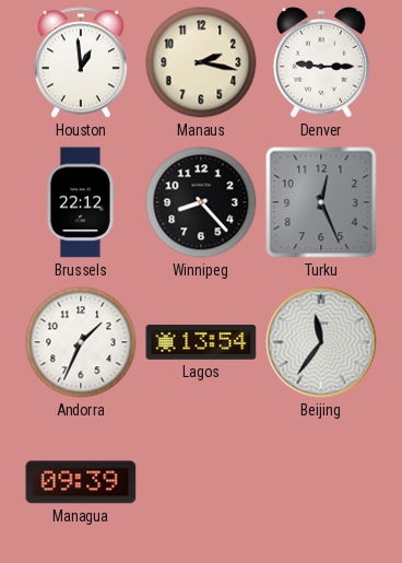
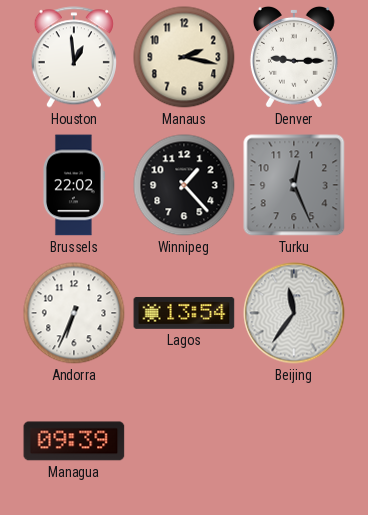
Brussels: 22:12 -> 22:02 (73, 185)
Winnipeg: 8:23 -> 1:23 (184, 185)
Andorra: 1:34 -> 6:34 (74, 313)
